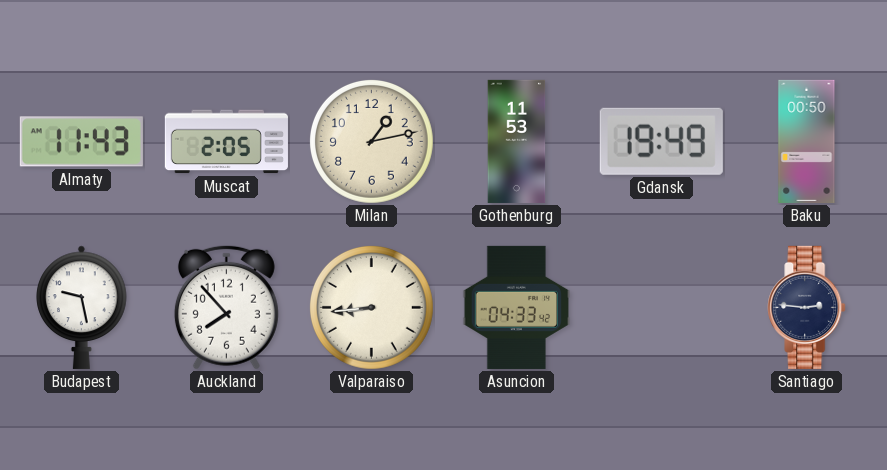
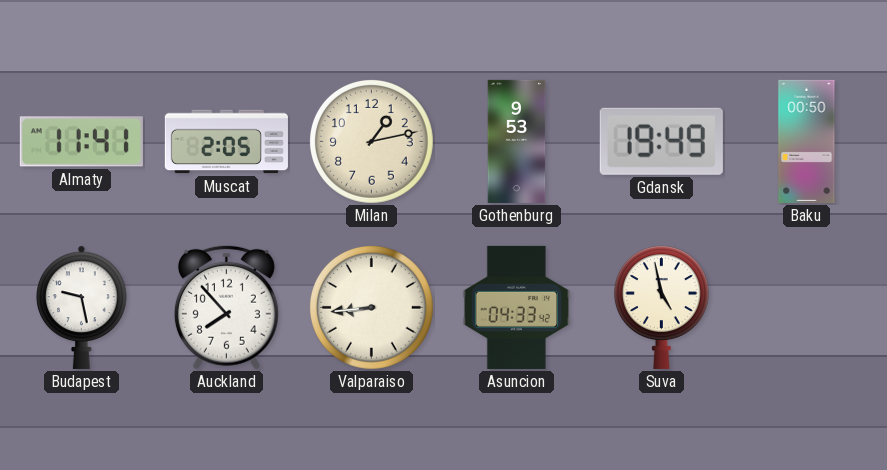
Almaty: 11:43 -> 11:41 (81, 142)
Gothenburg: 11:53 -> 9:53 (517, 141)
Suva: none -> 4:58 (661, 307)
Santiago: 2:46 -> none (807, 307)
